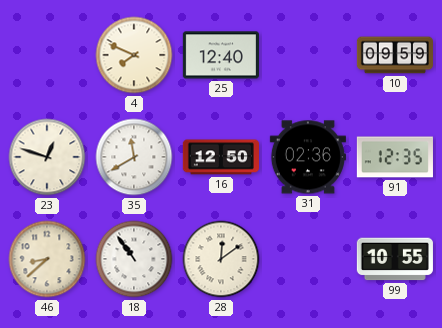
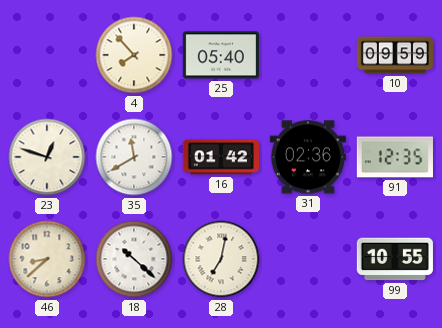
4: 7:49 -> 7:53 (134, 55)
25: 12:40 -> 05:40 (221, 55)
16: 12:50 -> 01:42 (221, 157)
18: 10:54 -> 10:22 (134, 259)
28: 12:09 -> 7:02 (221, 259)
